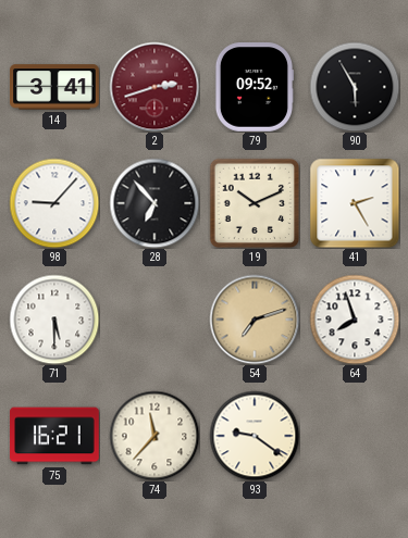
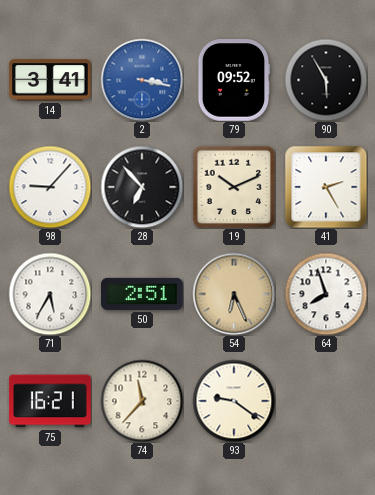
2: 2:42 -> 3:17 (142, 80)
2 dial: burgundy -> blue (142, 80)
71: 5:30 -> 5:35 (50, 294)
50: none -> 2:51 (142, 294)
54: 7:12 -> 6:26 (234, 294)
